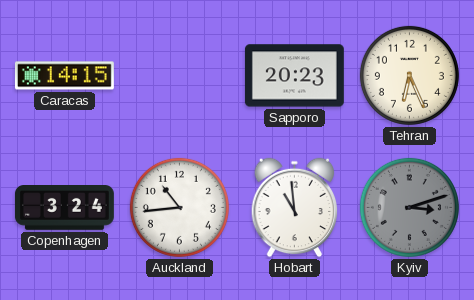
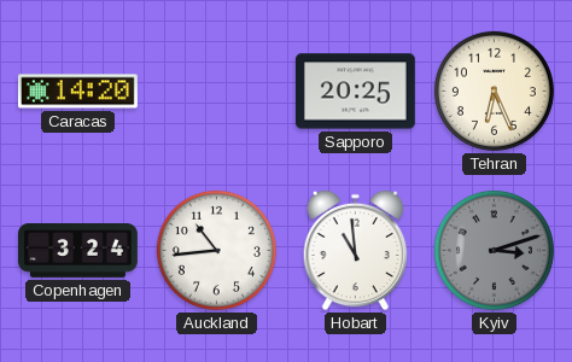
Caracas: 14:15 -> 14:20 (77, 92)
Sapporo: 20:23 -> 20:25 (355, 92)
